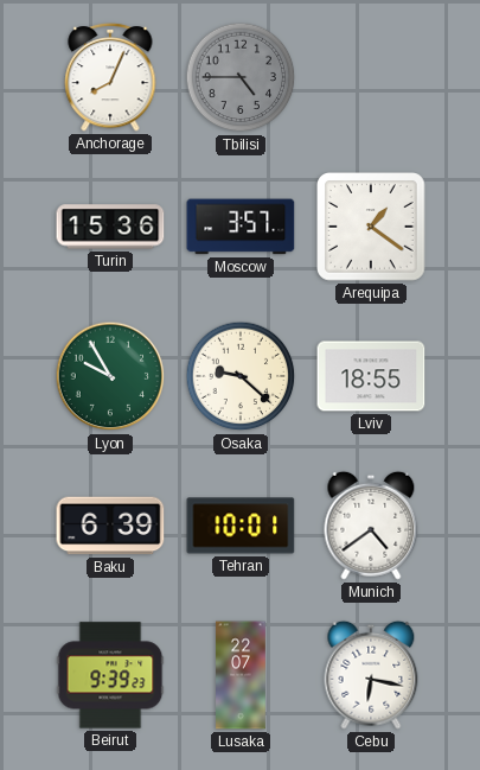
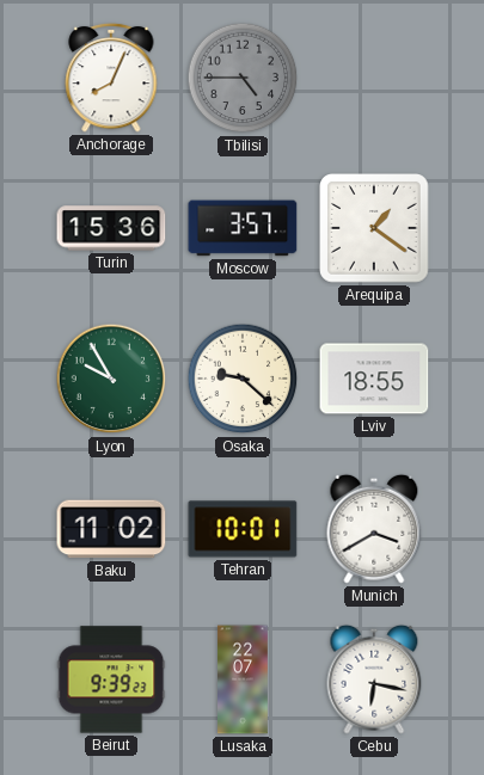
Baku: 6:39 -> 11:02 (111, 529)
Munich: 4:39 -> 3:40 (374, 529)
